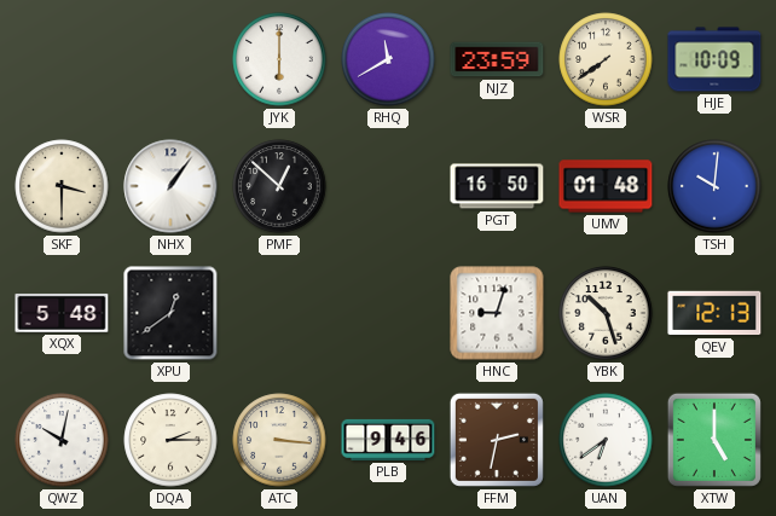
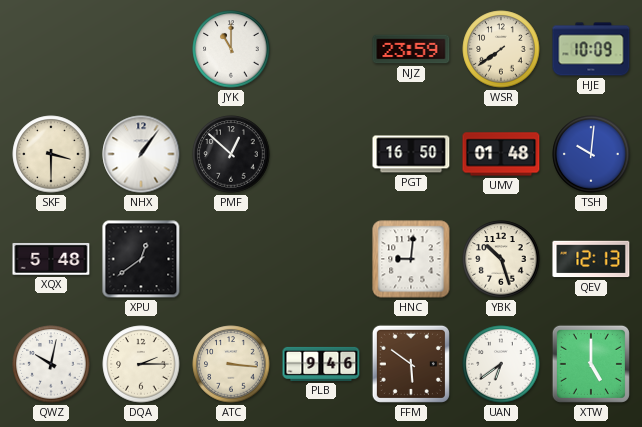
JYK: 6:00 -> 11:00 (231, 49)
RHQ: 11:40 -> none (388, 59)
HNC: 9:03 -> 9:01 (411, 259)
FFM: 2:32 -> 5:51 (411, 364)
